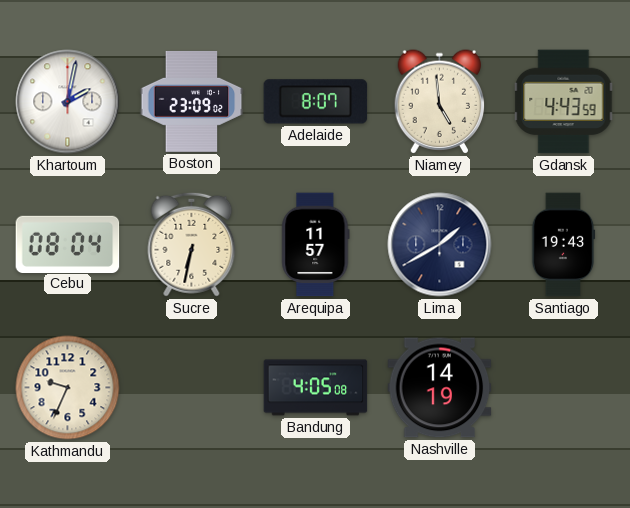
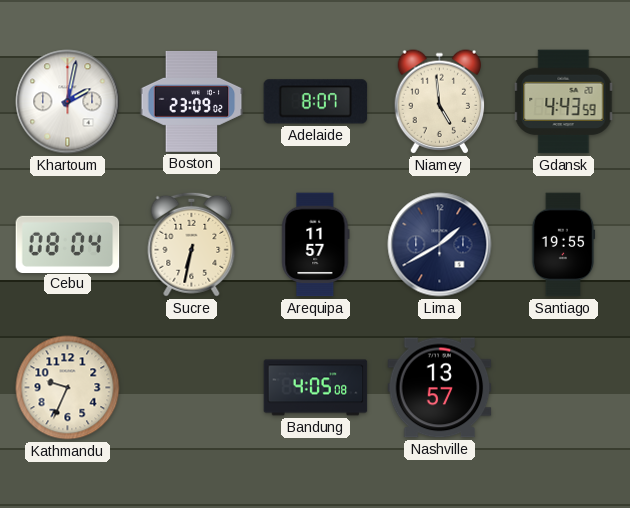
Santiago: 19:43 -> 19:55 (563, 245)
Nashville: 14:19 -> 13:57 (440, 388)
